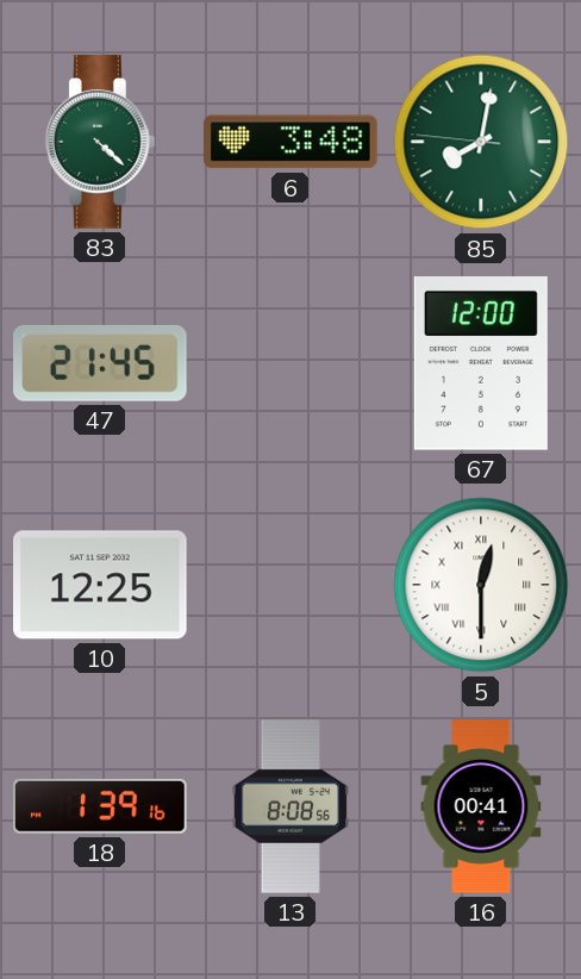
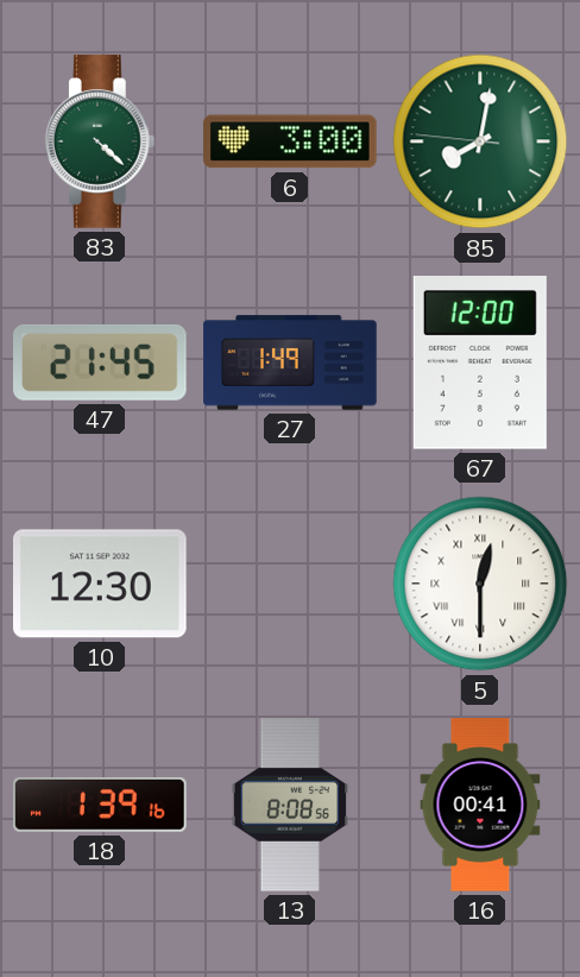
6: 3:48 -> 3:00 (290, 141)
27: none -> 1:49 (290, 363)
10: 12:25 -> 12:30 (100, 584)
